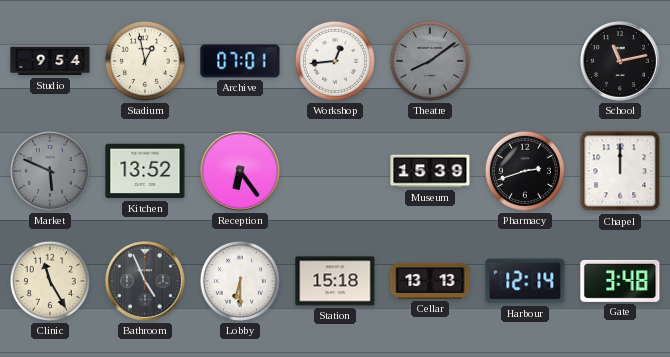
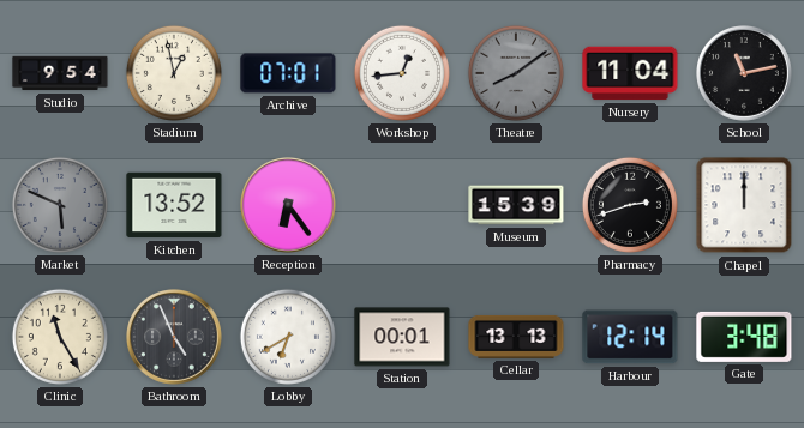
Nursery: none -> 11:04 (630, 73)
Lobby: 6:30 -> 6:40 (288, 337)
Station: 15:18 -> 00:01 (402, 337)
